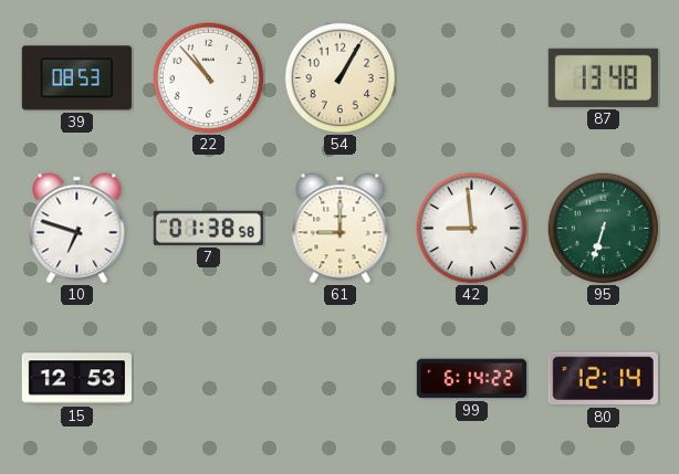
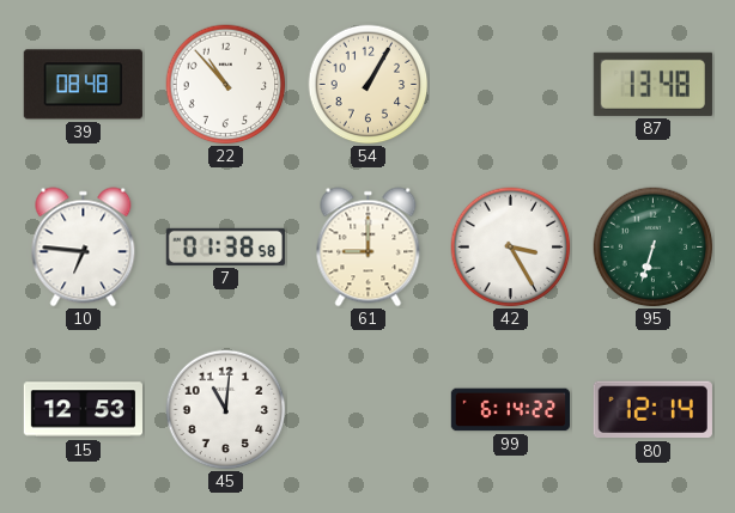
39: 08:53 -> 08:48 (83, 85)
10: 6:48 -> 6:46 (84, 248)
42: 8:59 -> 3:25 (511, 248)
45: none -> 11:01 (226, 410)
